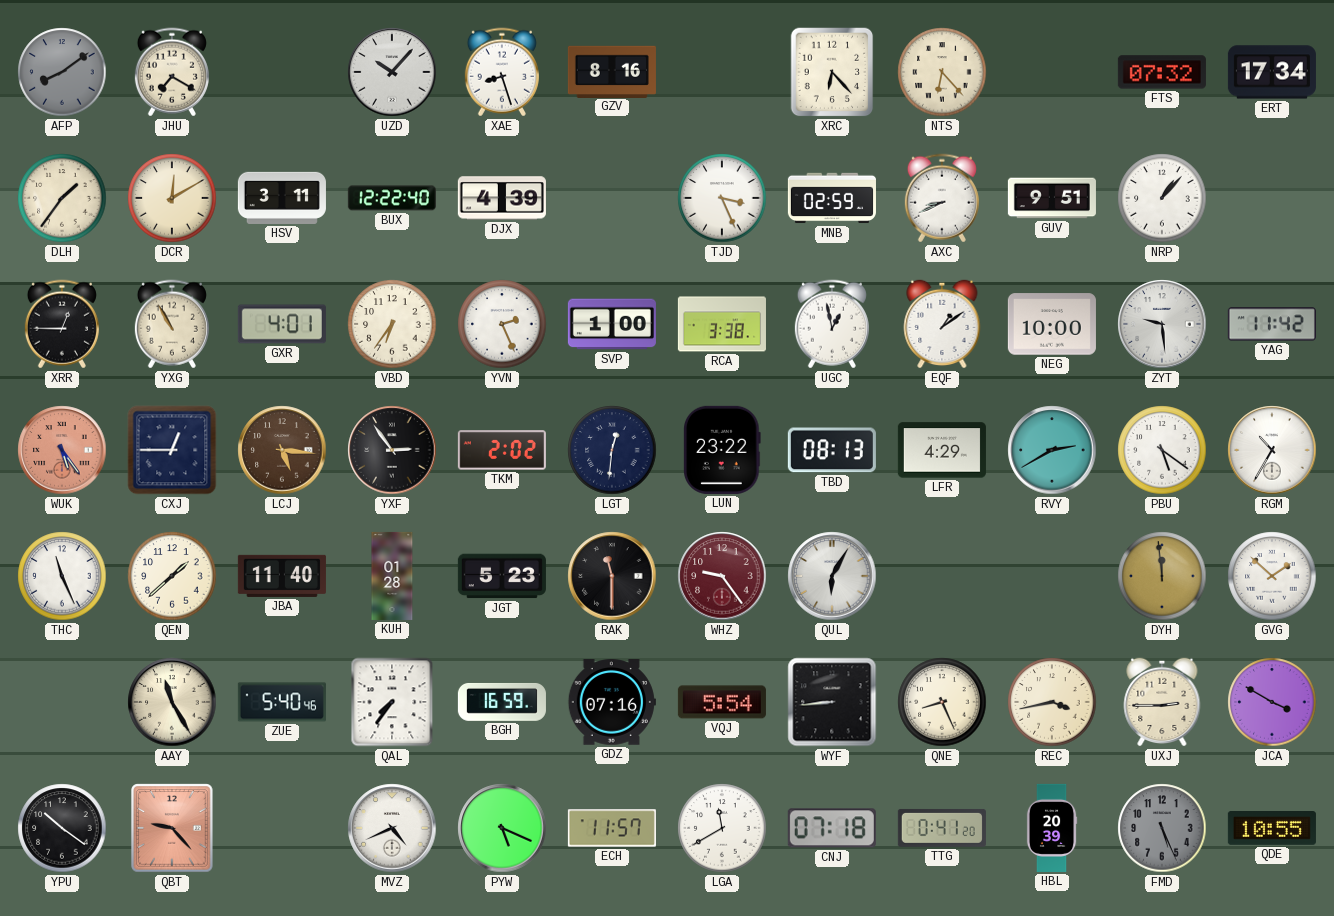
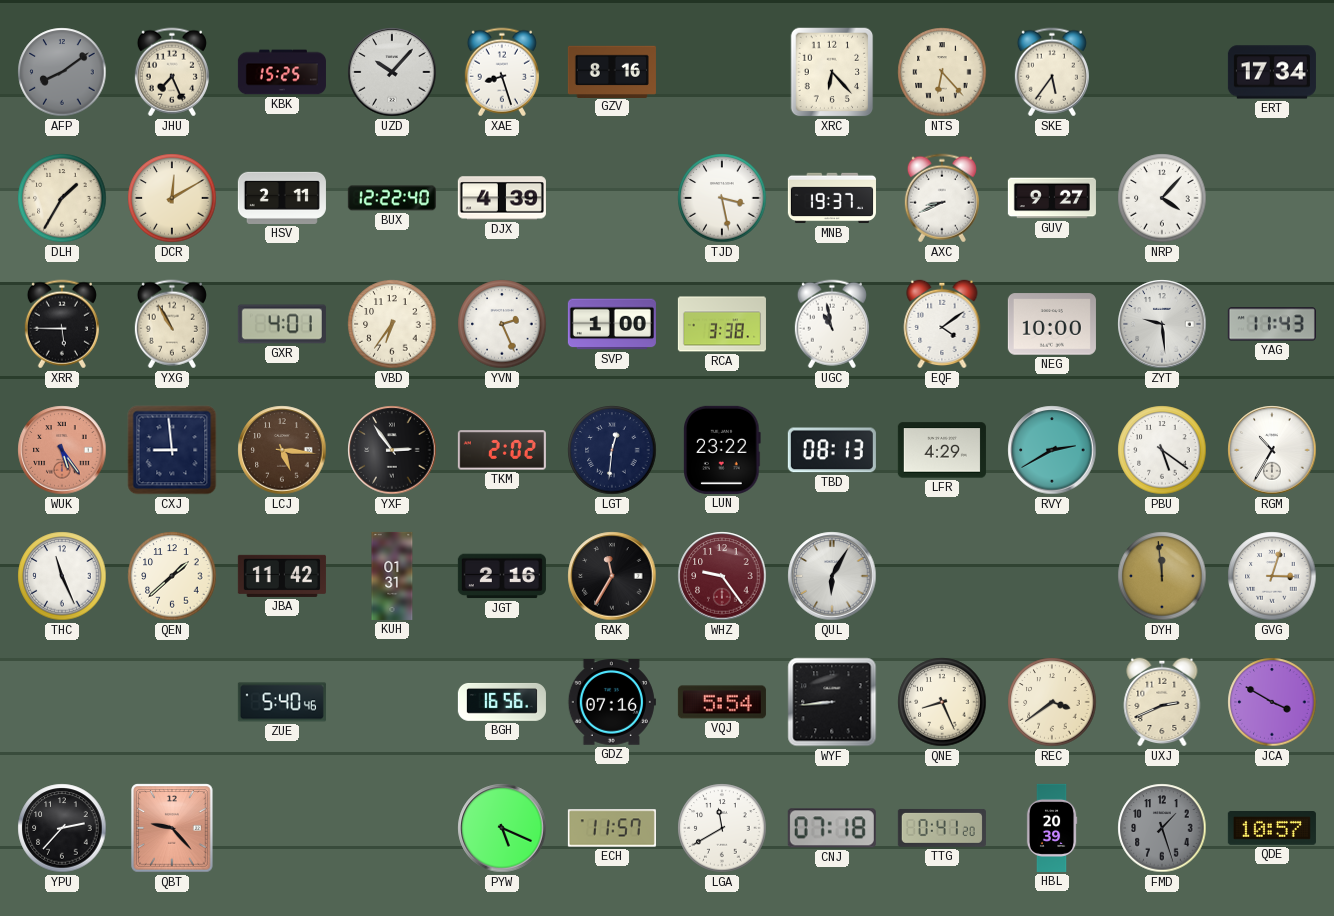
JHU: 7:20 -> 7:26 (172, 72)
KBK: none -> 15:25 (282, 72)
SKE: none -> 5:36 (1052, 72)
FTS: 07:32 -> none (1162, 72)
DLH: 1:36 -> 1:35 (62, 198)
HSV: 3:11 -> 2:11 (282, 198)
TJD: 3:26 -> 3:28 (722, 198)
MNB: 02:59 -> 19:37 (832, 198)
GUV: 9:51 -> 9:27 (1052, 198)
NRP: 1:07 -> 4:07 (1162, 198)
XRR: 12:45 -> 5:45 (62, 324)
UGC: 12:58 -> 10:58 (832, 324)
EQF: 1:09 -> 4:09 (942, 324)
YAG: 11:42 -> 11:43 (1272, 324)
CXJ: 12:45 -> 8:59 (172, 450)
JBA: 11:40 -> 11:42 (282, 576)
KUH: 01:28 -> 01:31 (392, 576)
JGT: 5:23 -> 2:16 (502, 576)
RAK: 11:30 -> 11:35 (612, 576)
GVG: 1:52 -> 3:03 (1272, 576)
AAY: 11:25 -> none (172, 702)
QAL: 7:36 -> none (392, 702)
BGH: 16:59 -> 16:56 (502, 702)
REC: 3:43 -> 3:39 (1052, 702)
UXJ: 2:45 -> 2:41 (1162, 702)
YPU: 10:21 -> 2:37 (62, 828)
MVZ: 4:41 -> none (392, 828)
FMD: 5:26 -> 1:27 (1162, 828)
QDE: 10:55 -> 10:57 (1272, 829)
